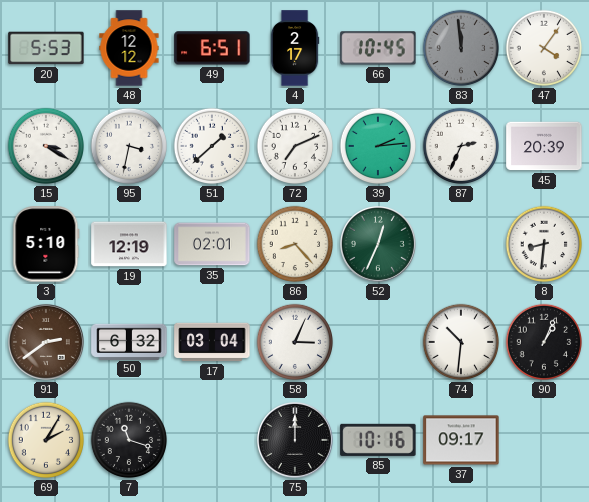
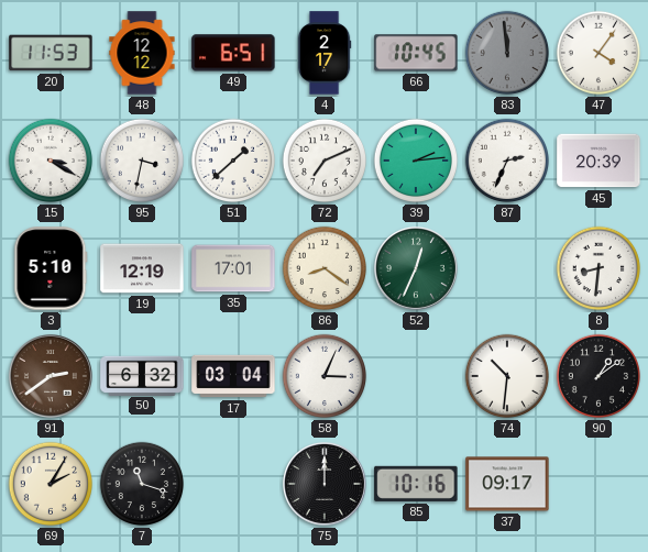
20: 5:53 -> 11:53 (51, 53)
35: 02:01 -> 17:01 (233, 268)
86: 8:23 -> 8:21 (325, 268)
90: 1:04 -> 1:09 (598, 376)
